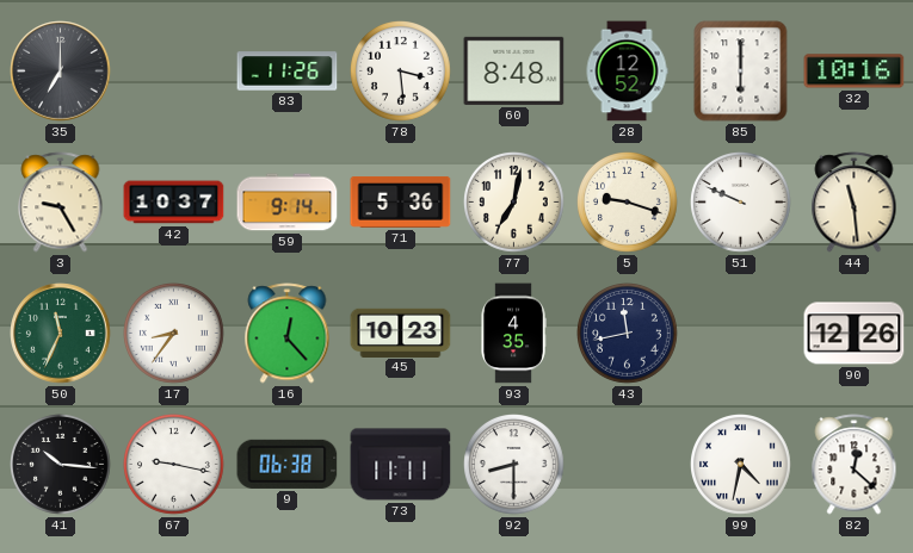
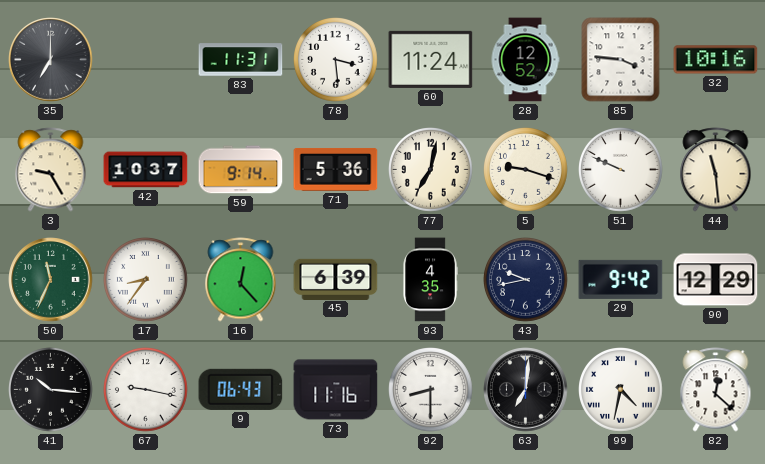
83: 11:26 -> 11:31 (241, 60)
60: 8:48 -> 11:24 (431, 59)
85: 6:00 -> 3:46 (621, 60)
45: 10:23 -> 6:39 (336, 279)
43: 11:43 -> 9:43 (526, 280)
29: none -> 9:42 (621, 279)
90: 12:26 -> 12:29 (716, 280)
9: 06:38 -> 06:43 (241, 389)
73: 11:11 -> 11:16 (336, 390)
63: none -> 7:01 (526, 390)
